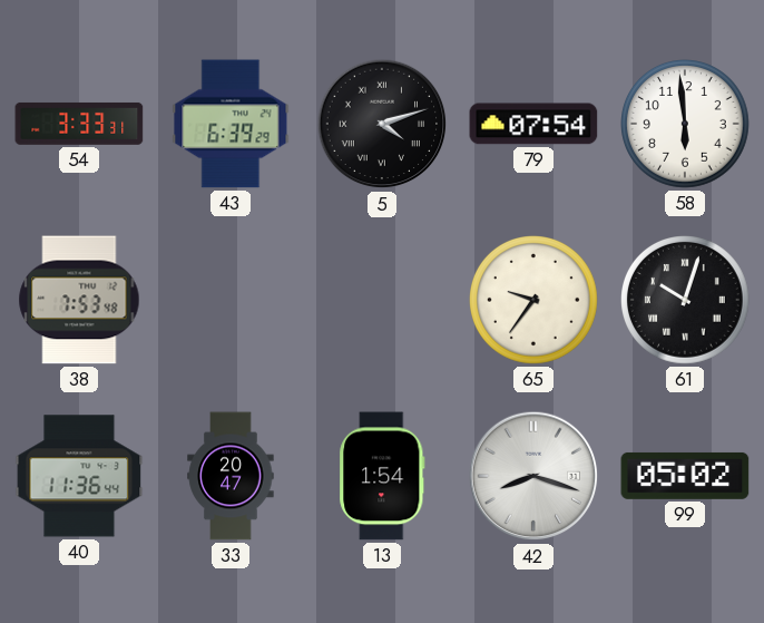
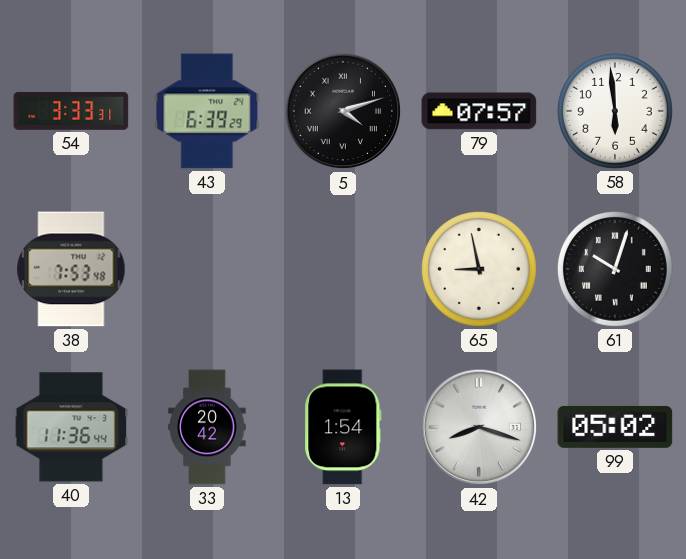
79: 07:54 -> 07:57 (479, 111)
65: 9:36 -> 8:58 (480, 270)
33: 20:47 -> 20:42 (207, 427)
